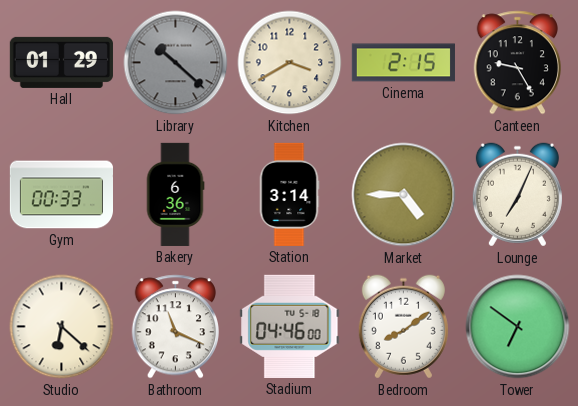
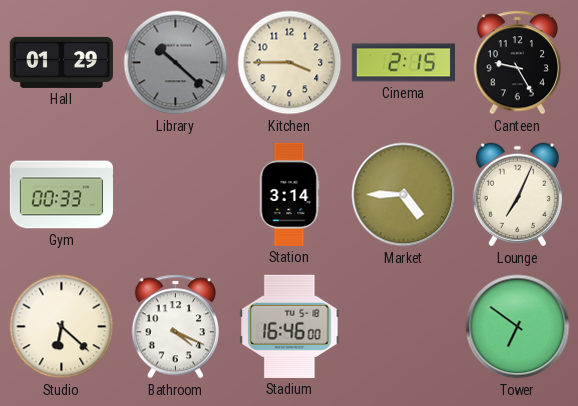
Kitchen: 3:40 -> 3:45 (290, 63)
Bakery: 6:36 -> none (175, 194)
Bathroom: 11:19 -> 4:19 (175, 327)
Stadium: 04:46 -> 16:46 (290, 326)
Bedroom: 8:09 -> none (403, 327)
